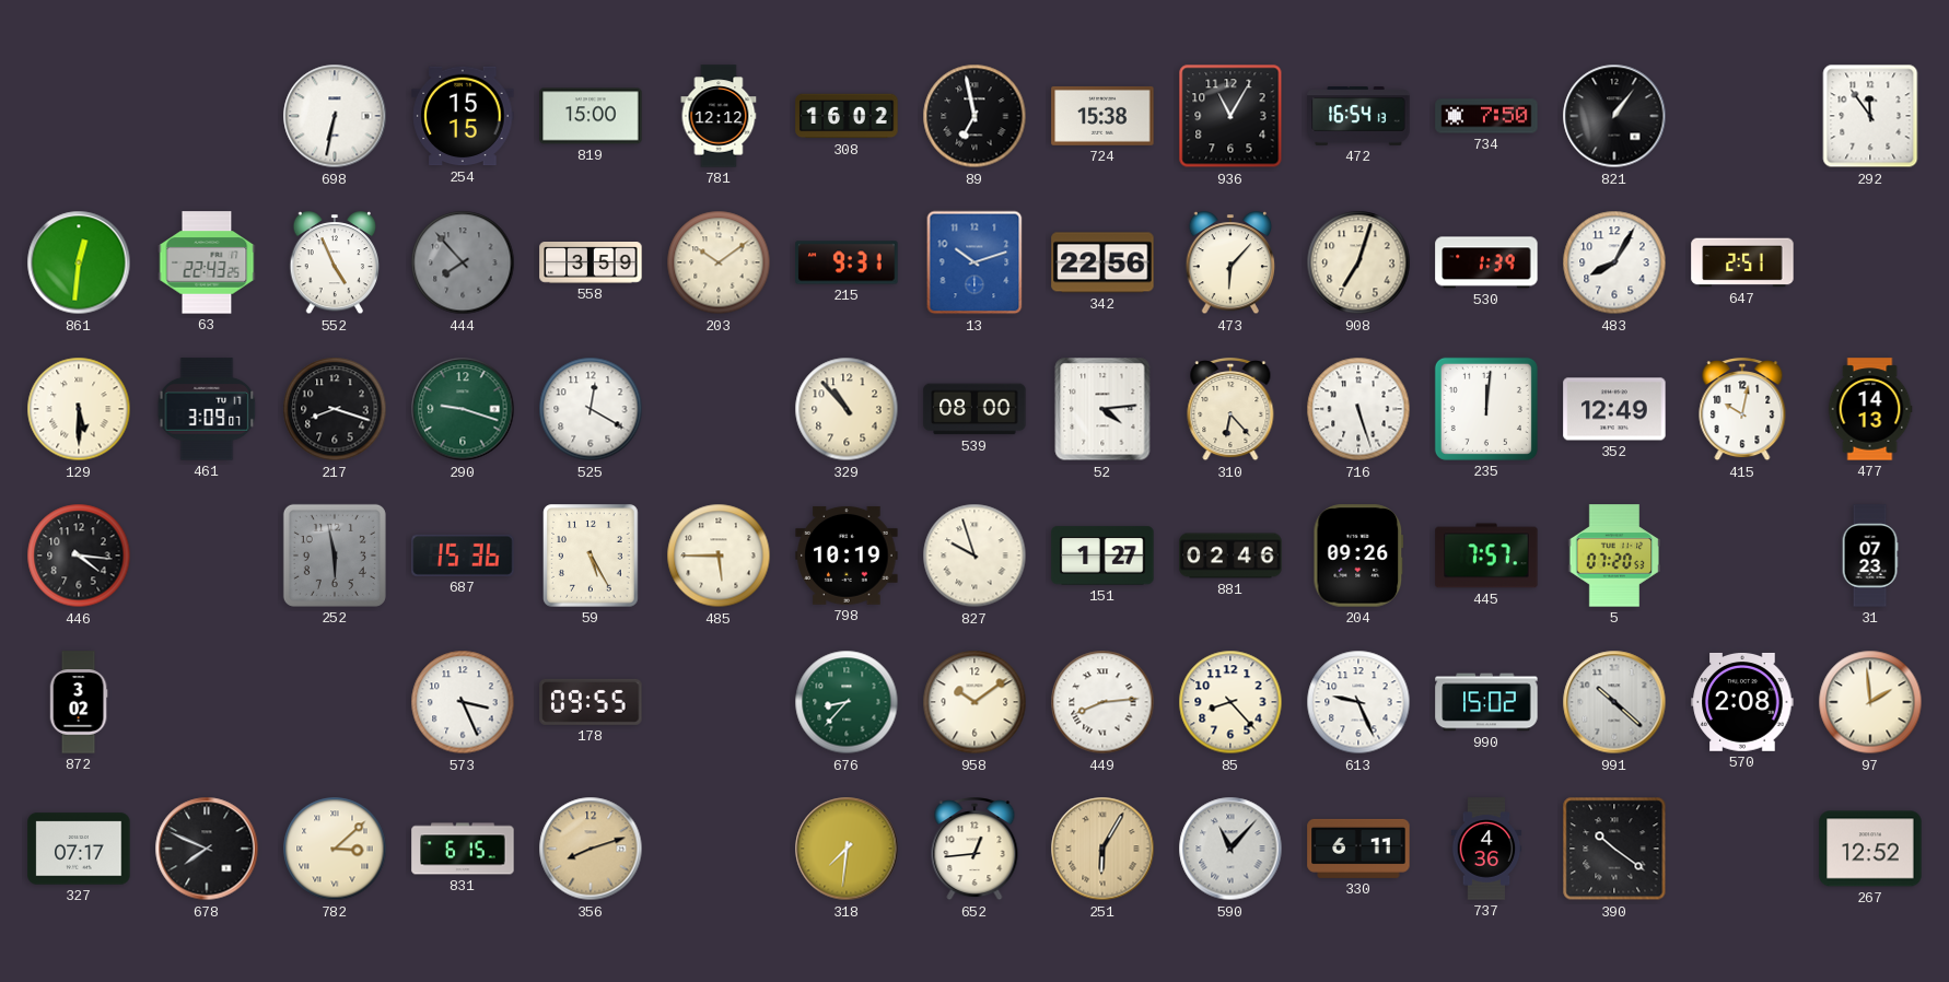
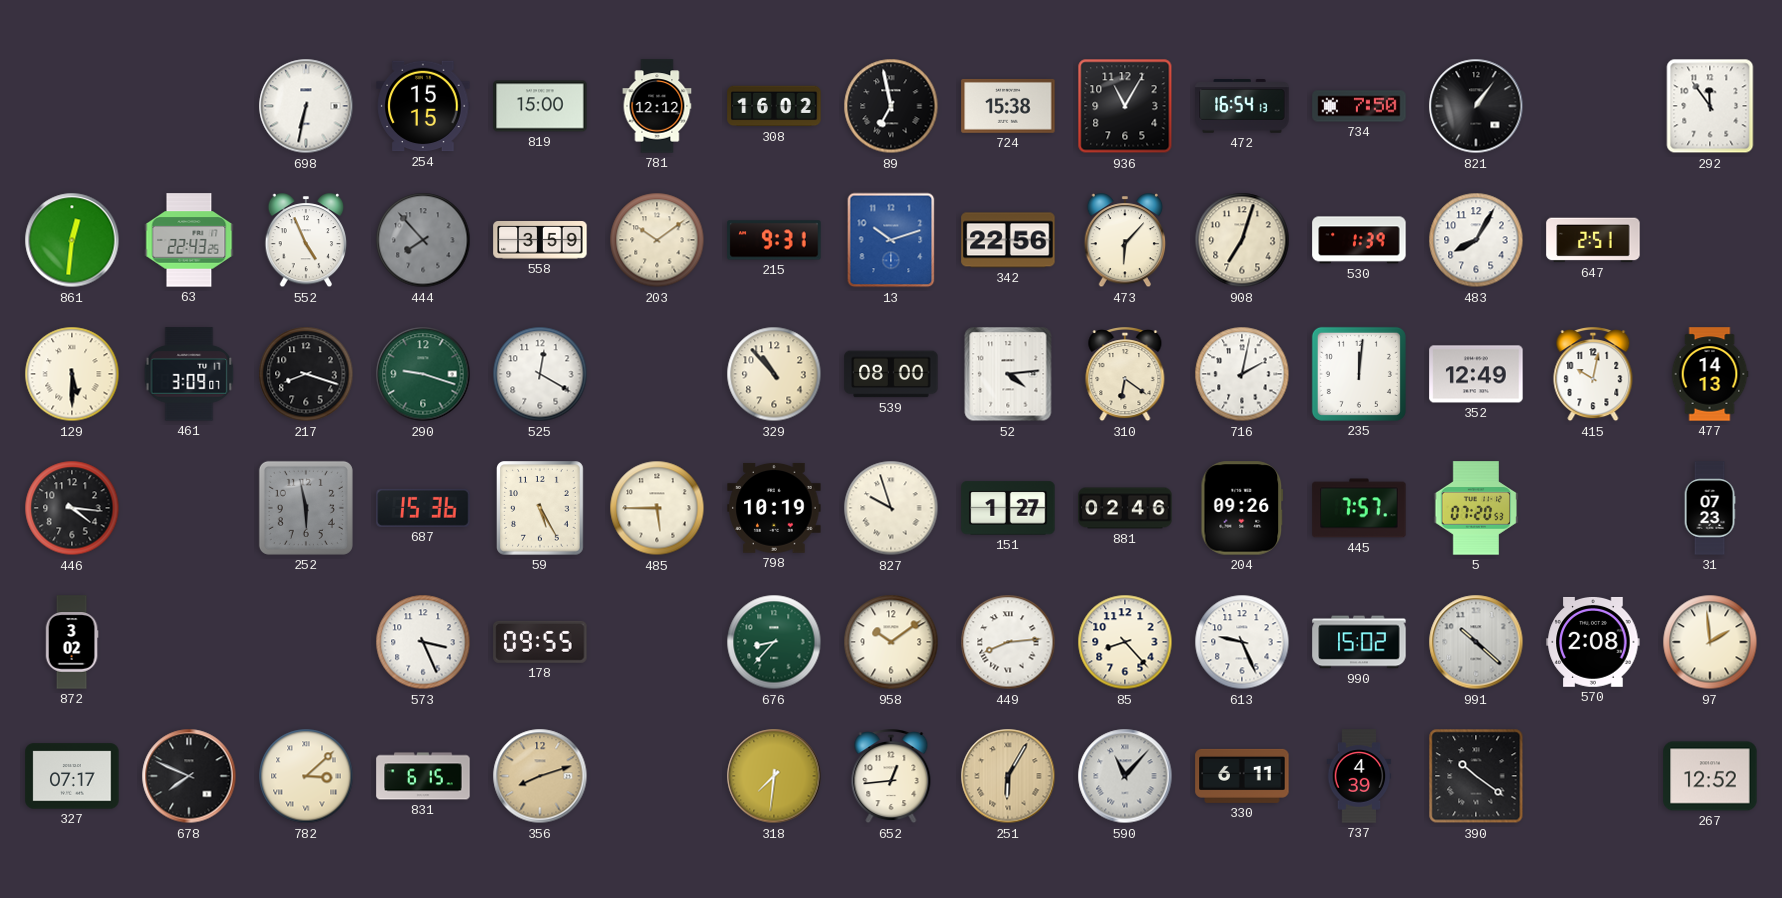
310: 6:23 -> 6:21 (1125, 375)
716: 5:27 -> 2:02 (1242, 374)
737: 4:36 -> 4:39 (1359, 776)
